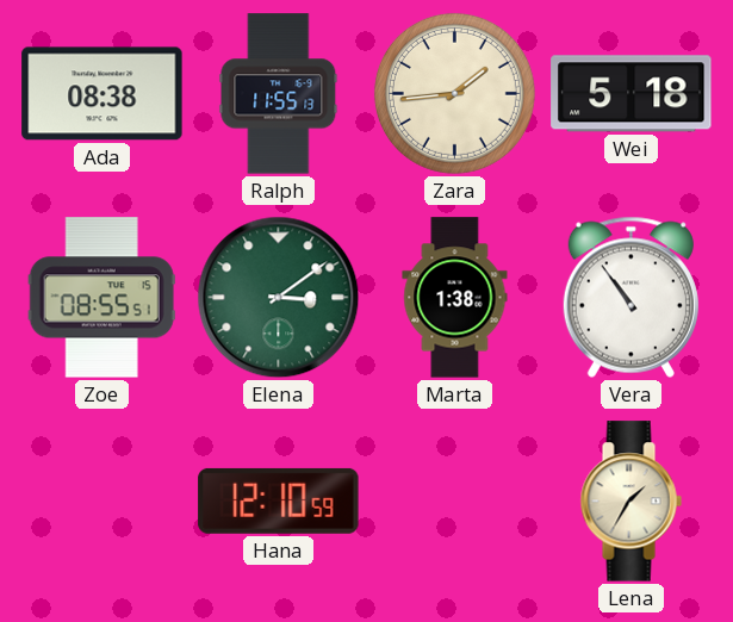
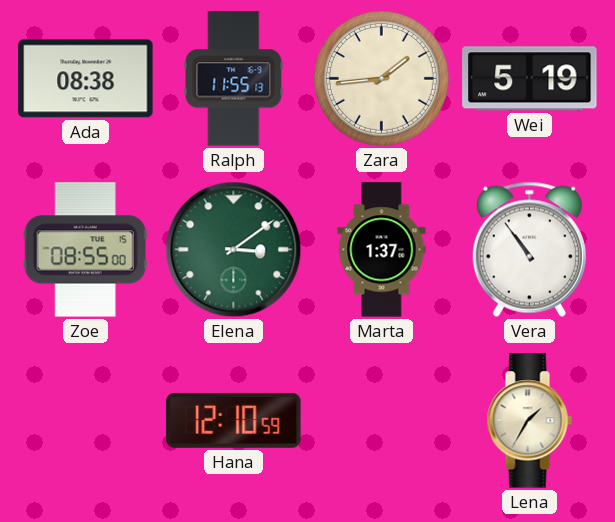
Wei: 5:18 -> 5:19 (530, 79)
Zoe: 08:55:51 -> 08:55:00 (85, 250)
Marta: 1:38 -> 1:37 (382, 250)
